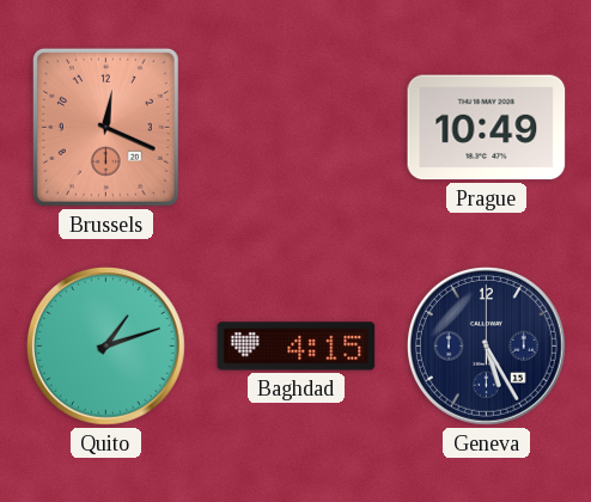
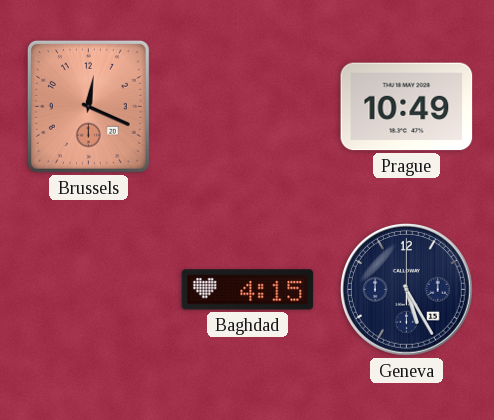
Quito: 1:12 -> none (106, 347)
